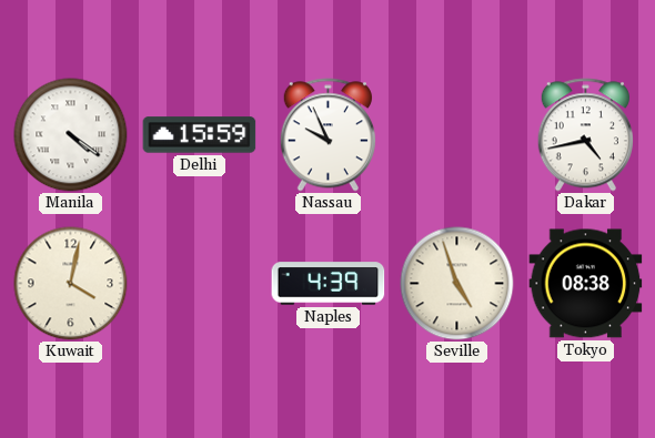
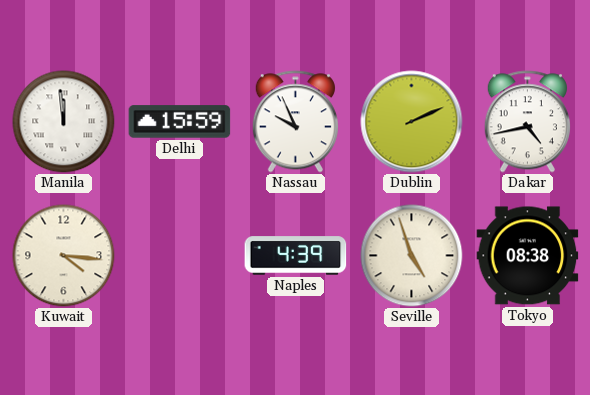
Manila: 4:21 -> 11:59 (64, 122)
Dublin: none -> 2:11 (412, 122)
Kuwait: 4:02 -> 4:16 (64, 256)
